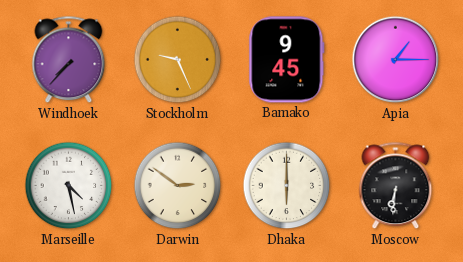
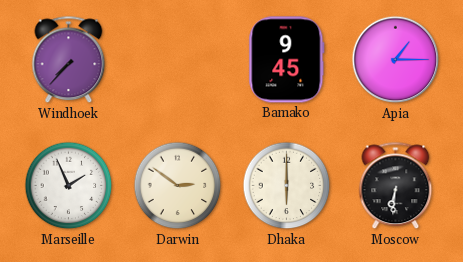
Stockholm: 9:26 -> none (178, 60)
Marseille: 4:28 -> 1:56 (69, 186)
